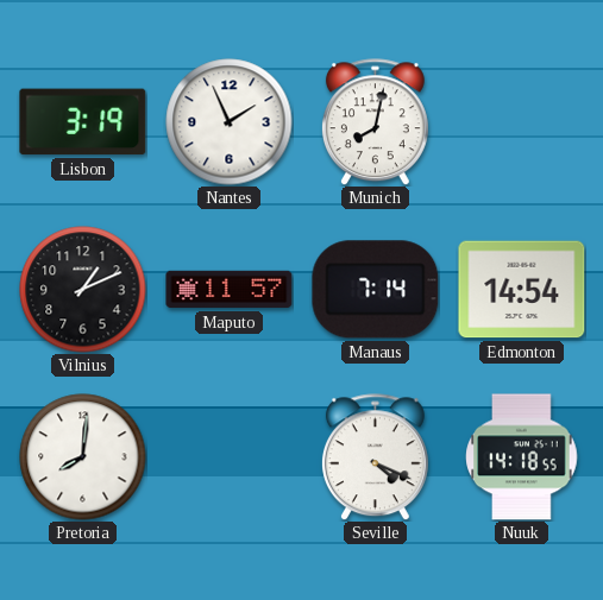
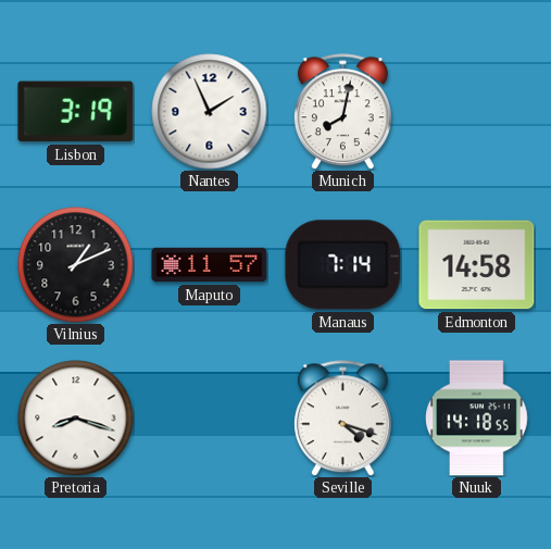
Edmonton: 14:54 -> 14:58 (477, 265)
Pretoria: 8:01 -> 8:18 (76, 419)
Seville: 4:19 -> 4:18 (342, 419)
